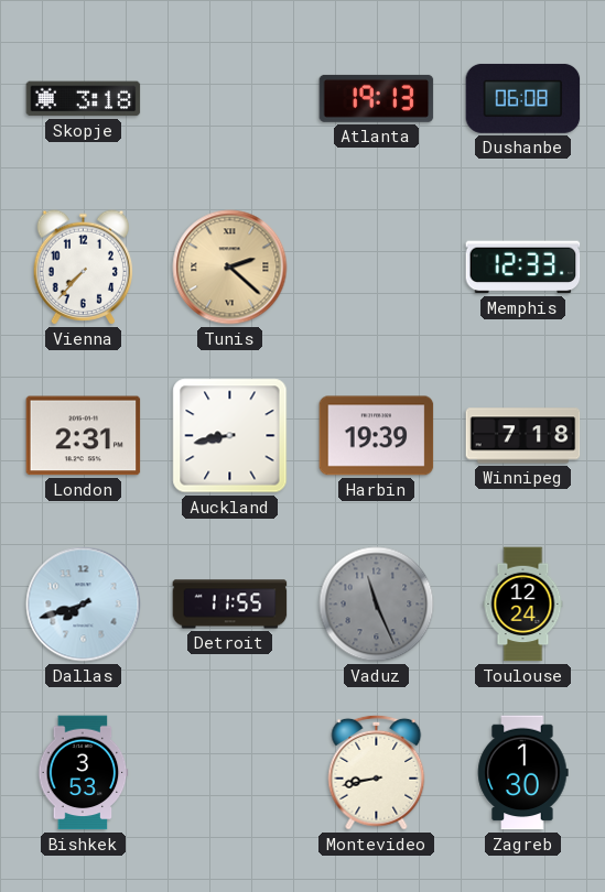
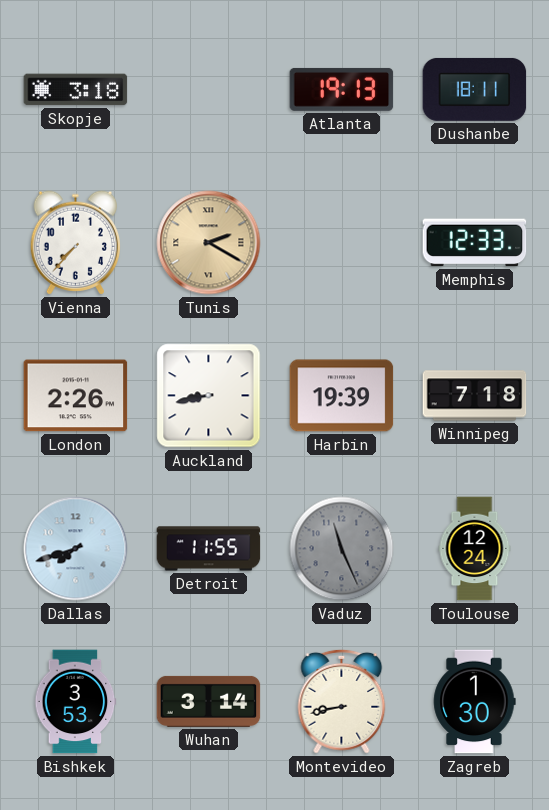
Dushanbe: 06:08 -> 18:11 (475, 89)
Tunis: 2:22 -> 2:20 (209, 243)
London: 2:31 -> 2:26 (76, 396)
Wuhan: none -> 3:14 (209, 701)
